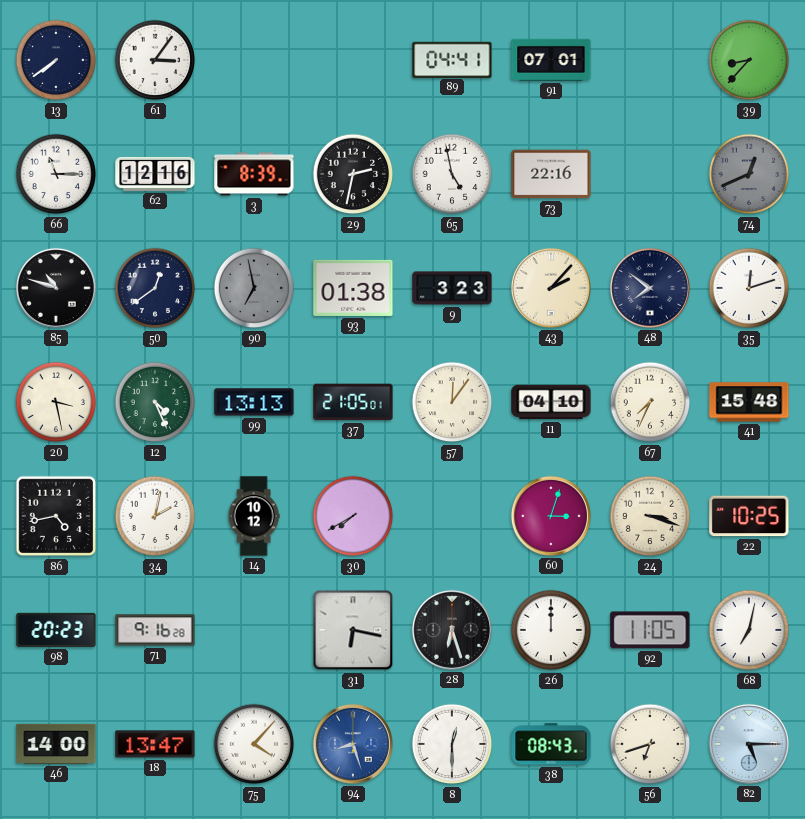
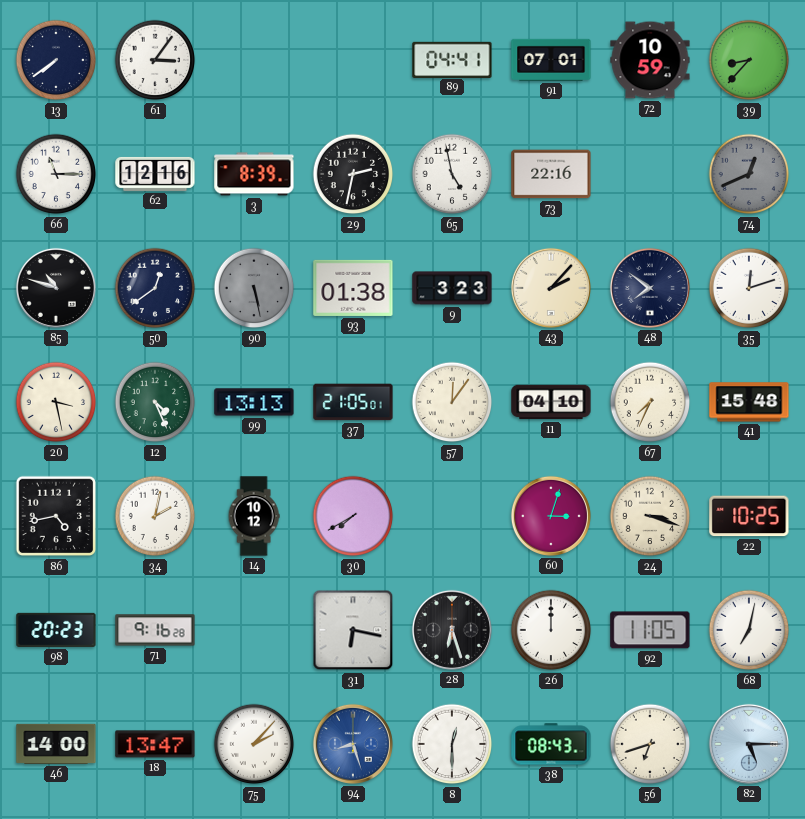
72: none -> 10:59 (650, 60)
90: 6:58 -> 5:28 (254, 288)
75: 4:07 -> 2:07 (254, 744)
